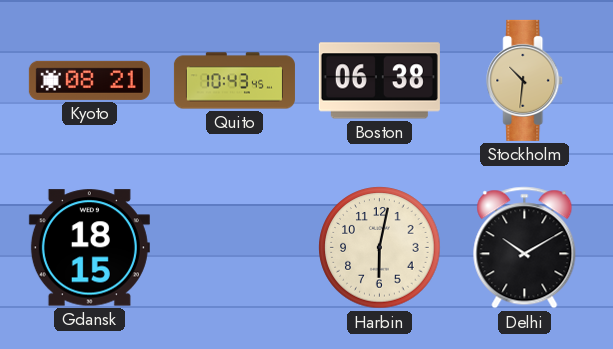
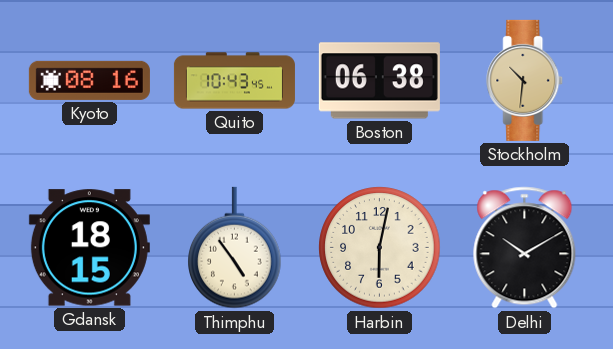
Kyoto: 08:21 -> 08:16 (89, 80)
Thimphu: none -> 4:54 (235, 248)
